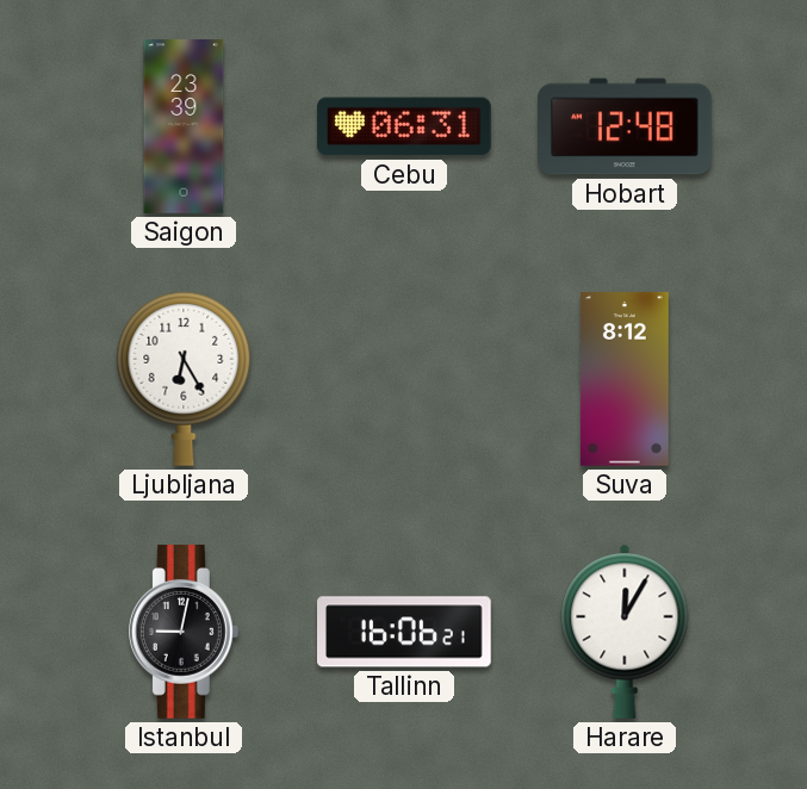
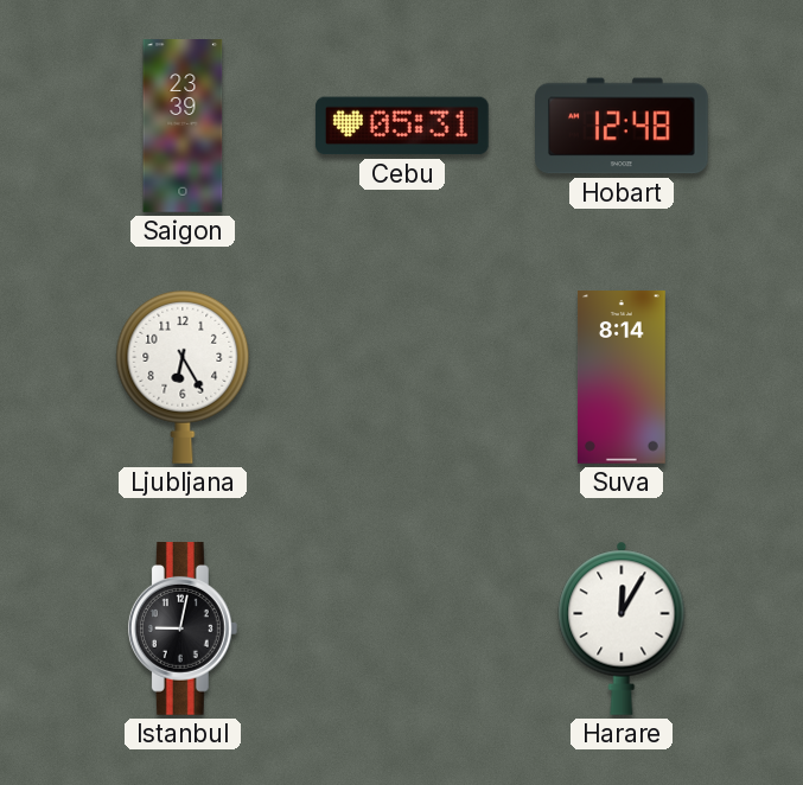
Cebu: 06:31 -> 05:31 (402, 126)
Suva: 8:12 -> 8:14 (622, 377)
Tallinn: 16:06 -> none (405, 632)
